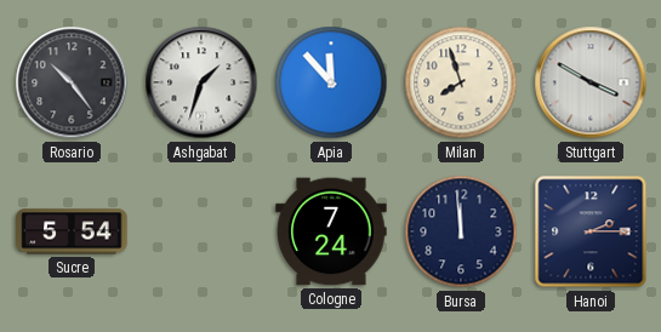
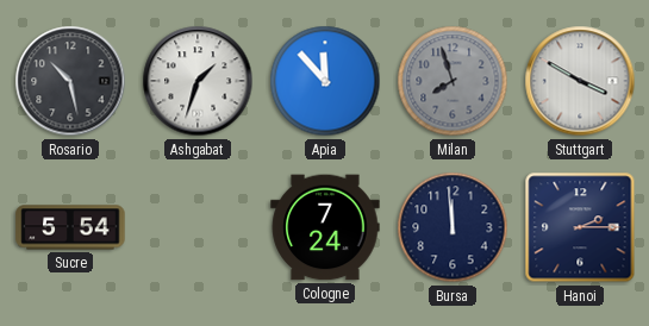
Rosario: 10:24 -> 10:28 (70, 81)
Milan dial: cream -> grey (453, 81)
